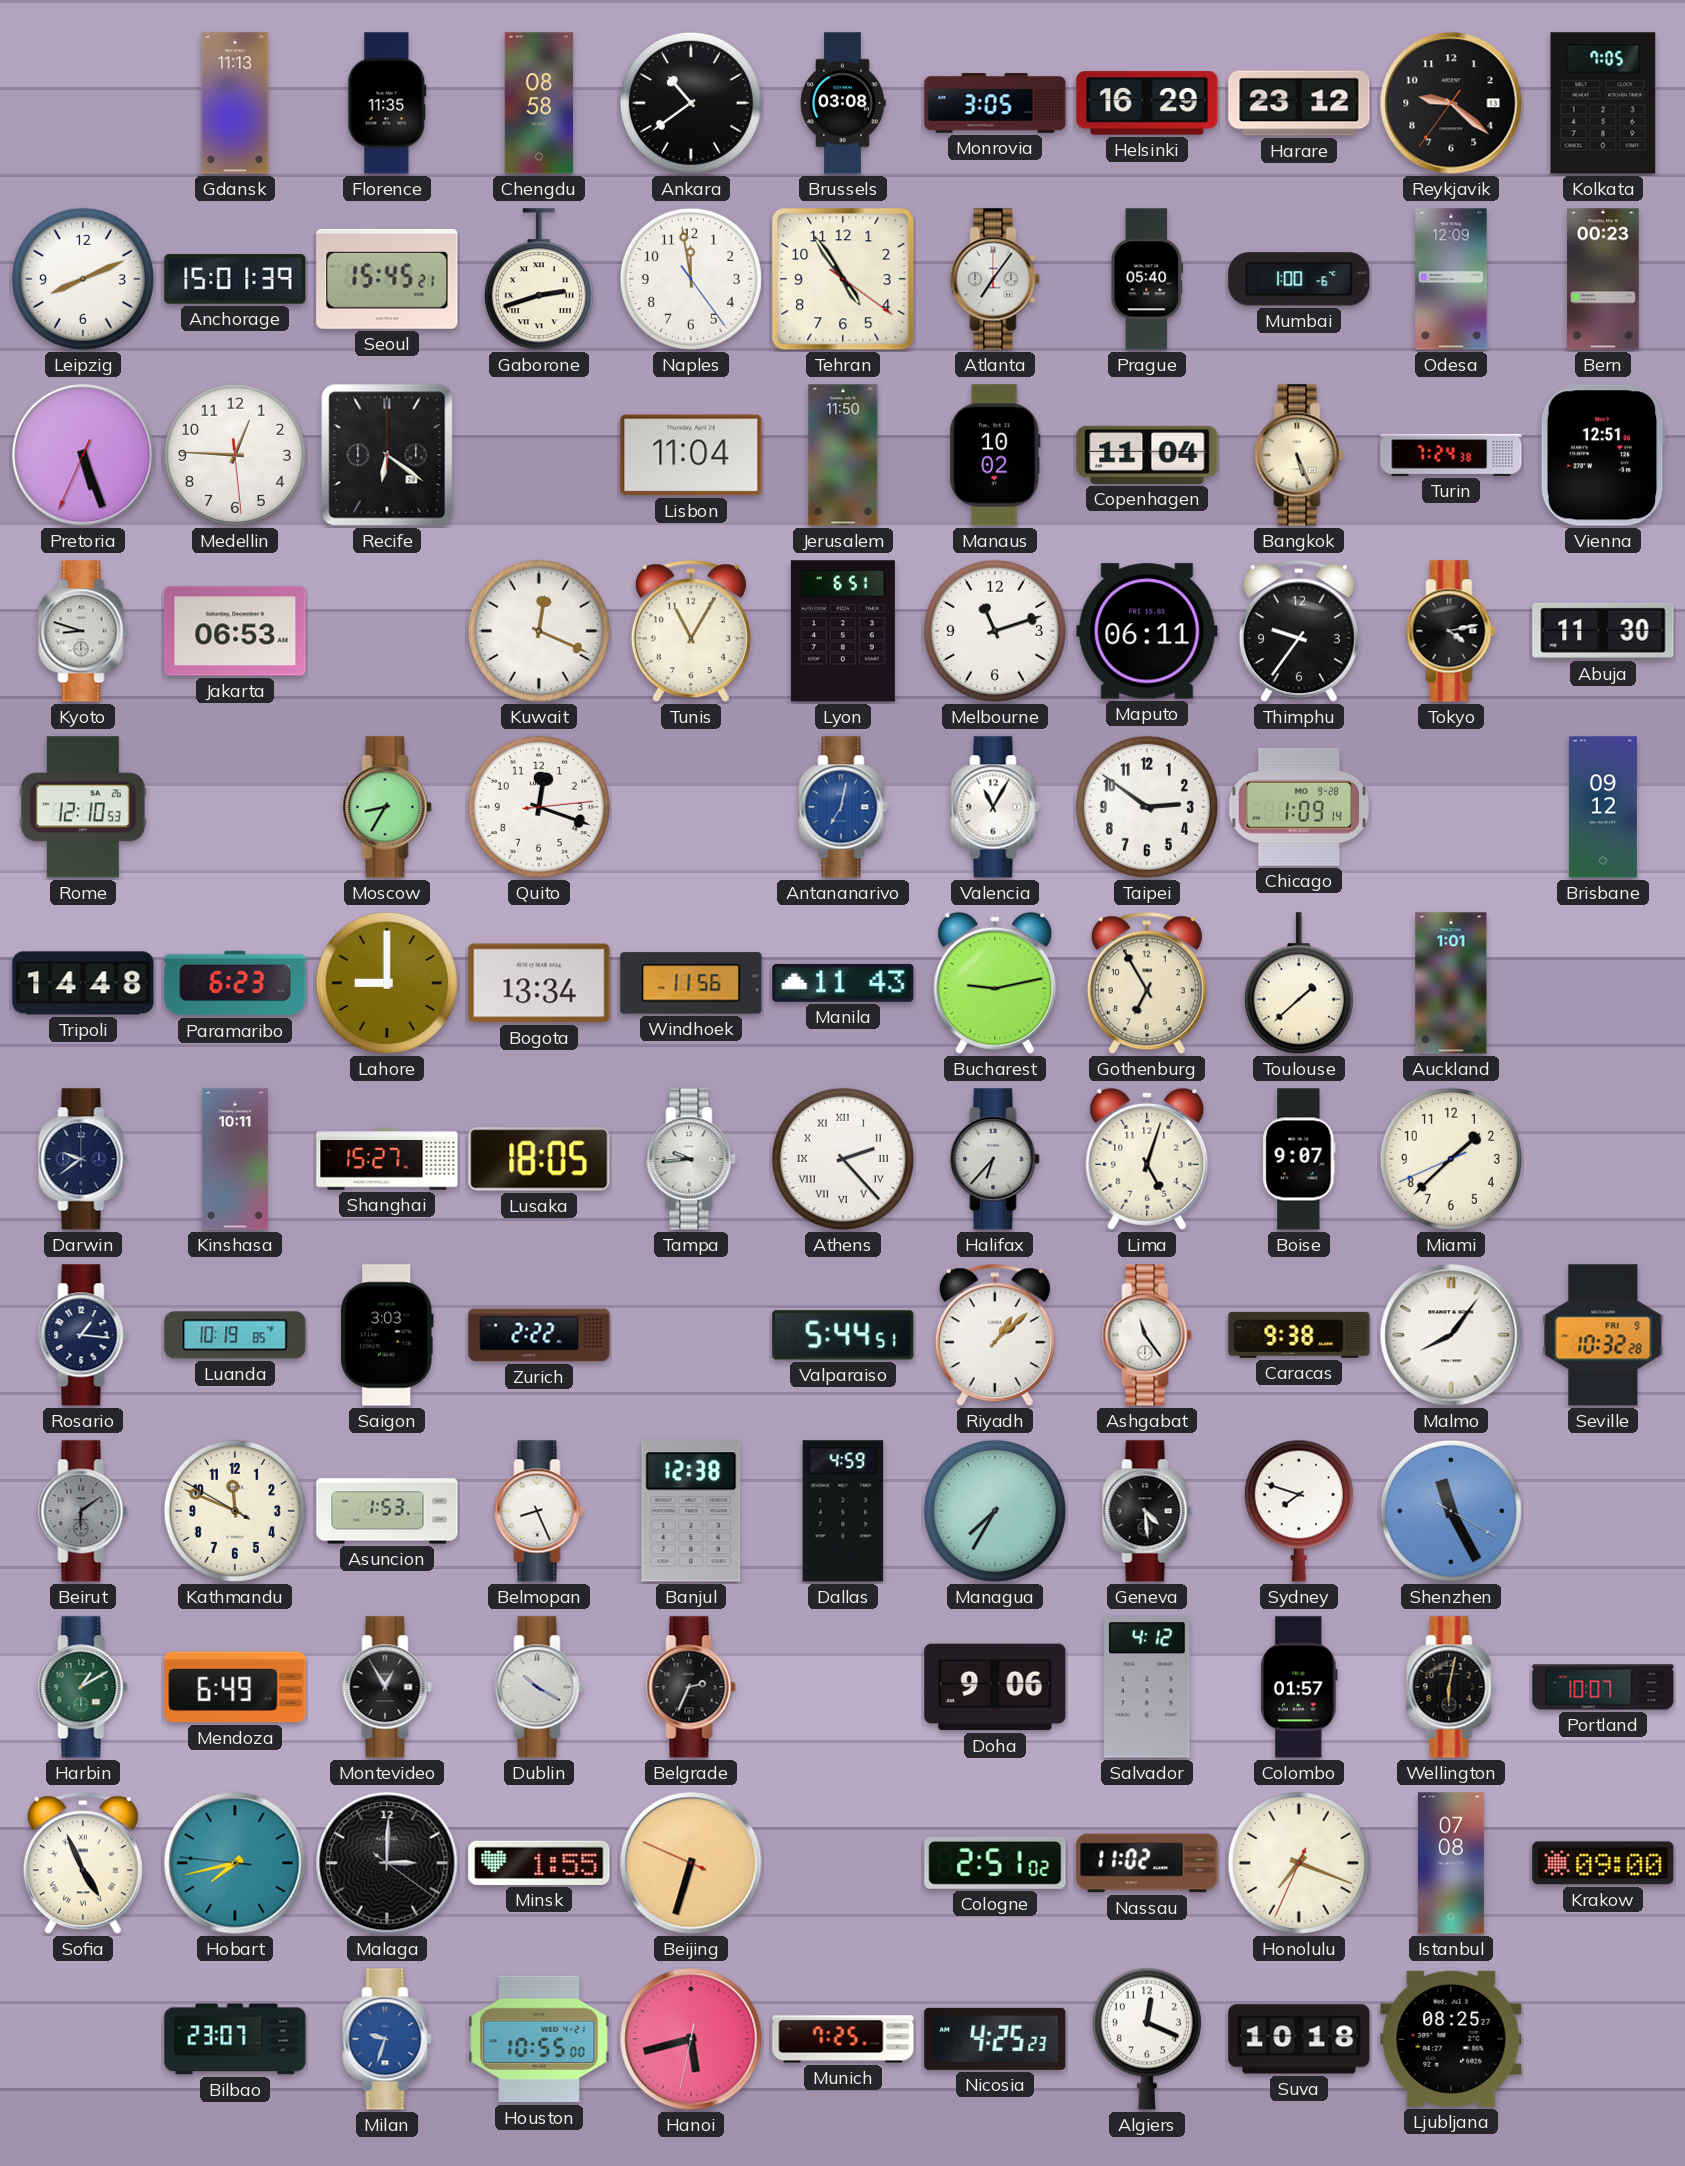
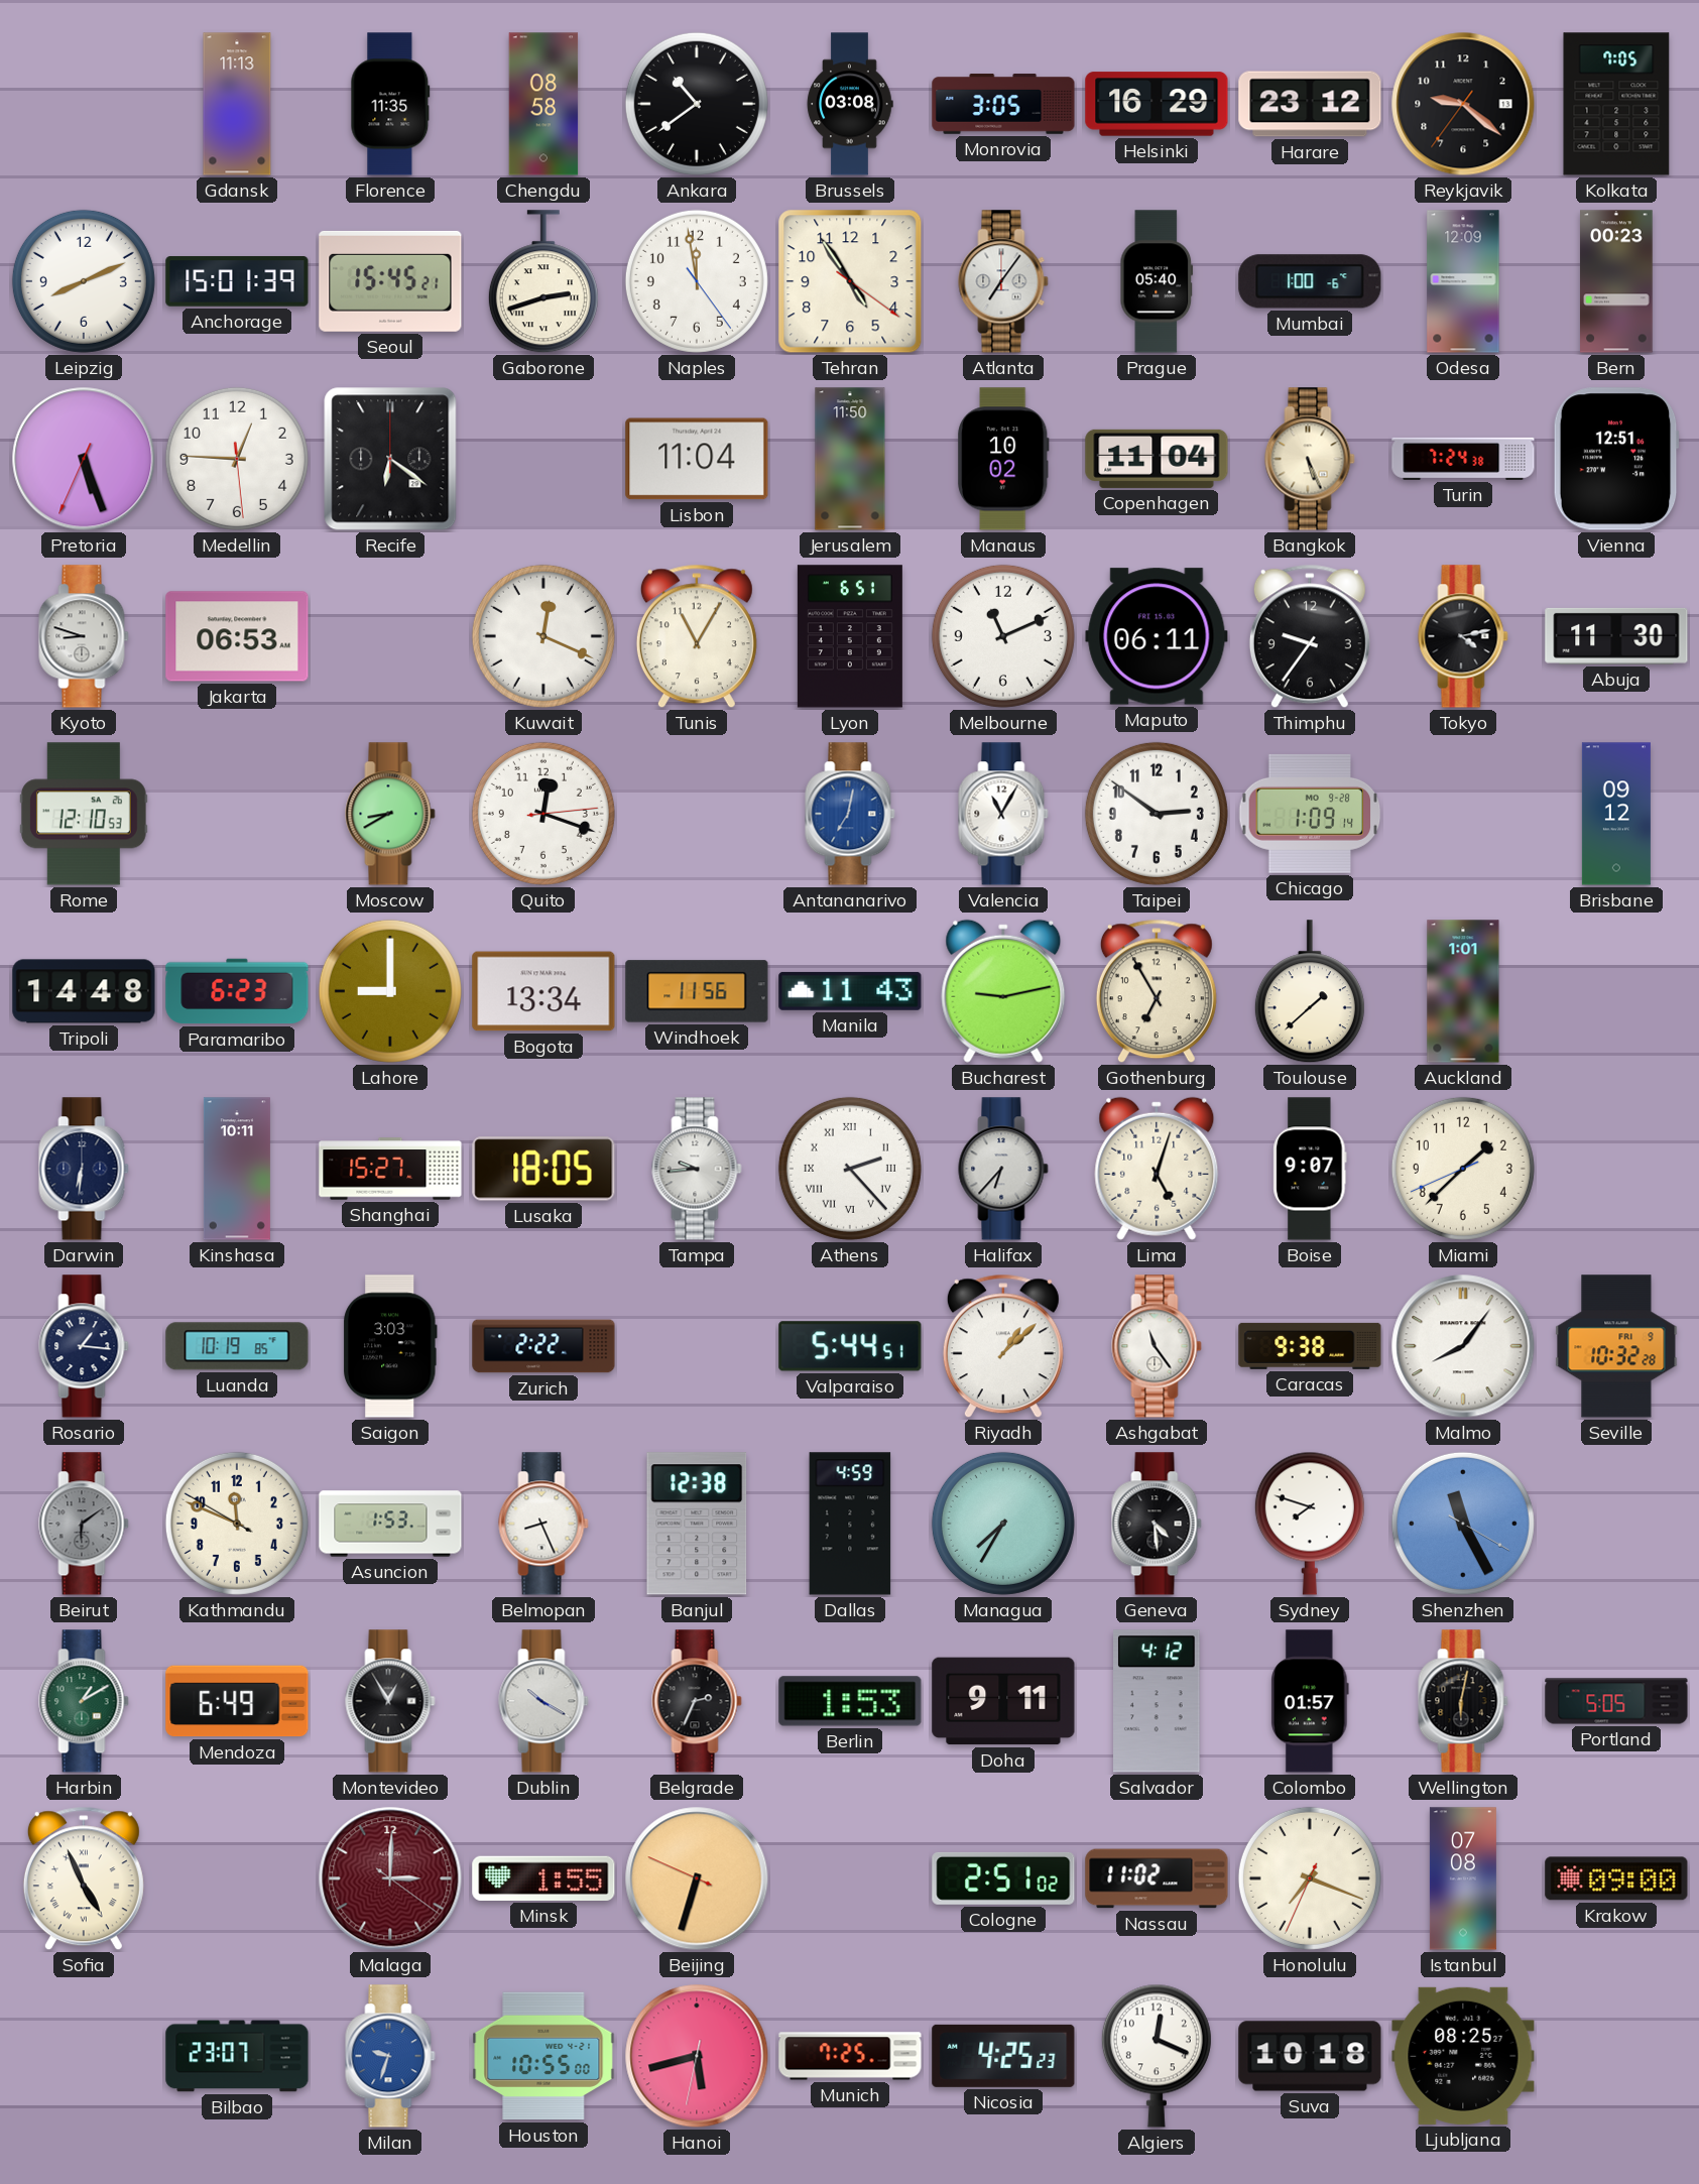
Melbourne: 11:12 -> 11:11 (1003, 636)
Moscow: 8:35 -> 8:40 (390, 814)
Darwin: 9:39 -> 6:31 (84, 1169)
Berlin: none -> 1:53 (850, 1701)
Doha: 9:06 -> 9:11 (1003, 1701)
Portland: 10:07 -> 5:05 (1616, 1701)
Hobart: 7:42 -> none (235, 1863)
Malaga dial: black -> burgundy (390, 1878)
